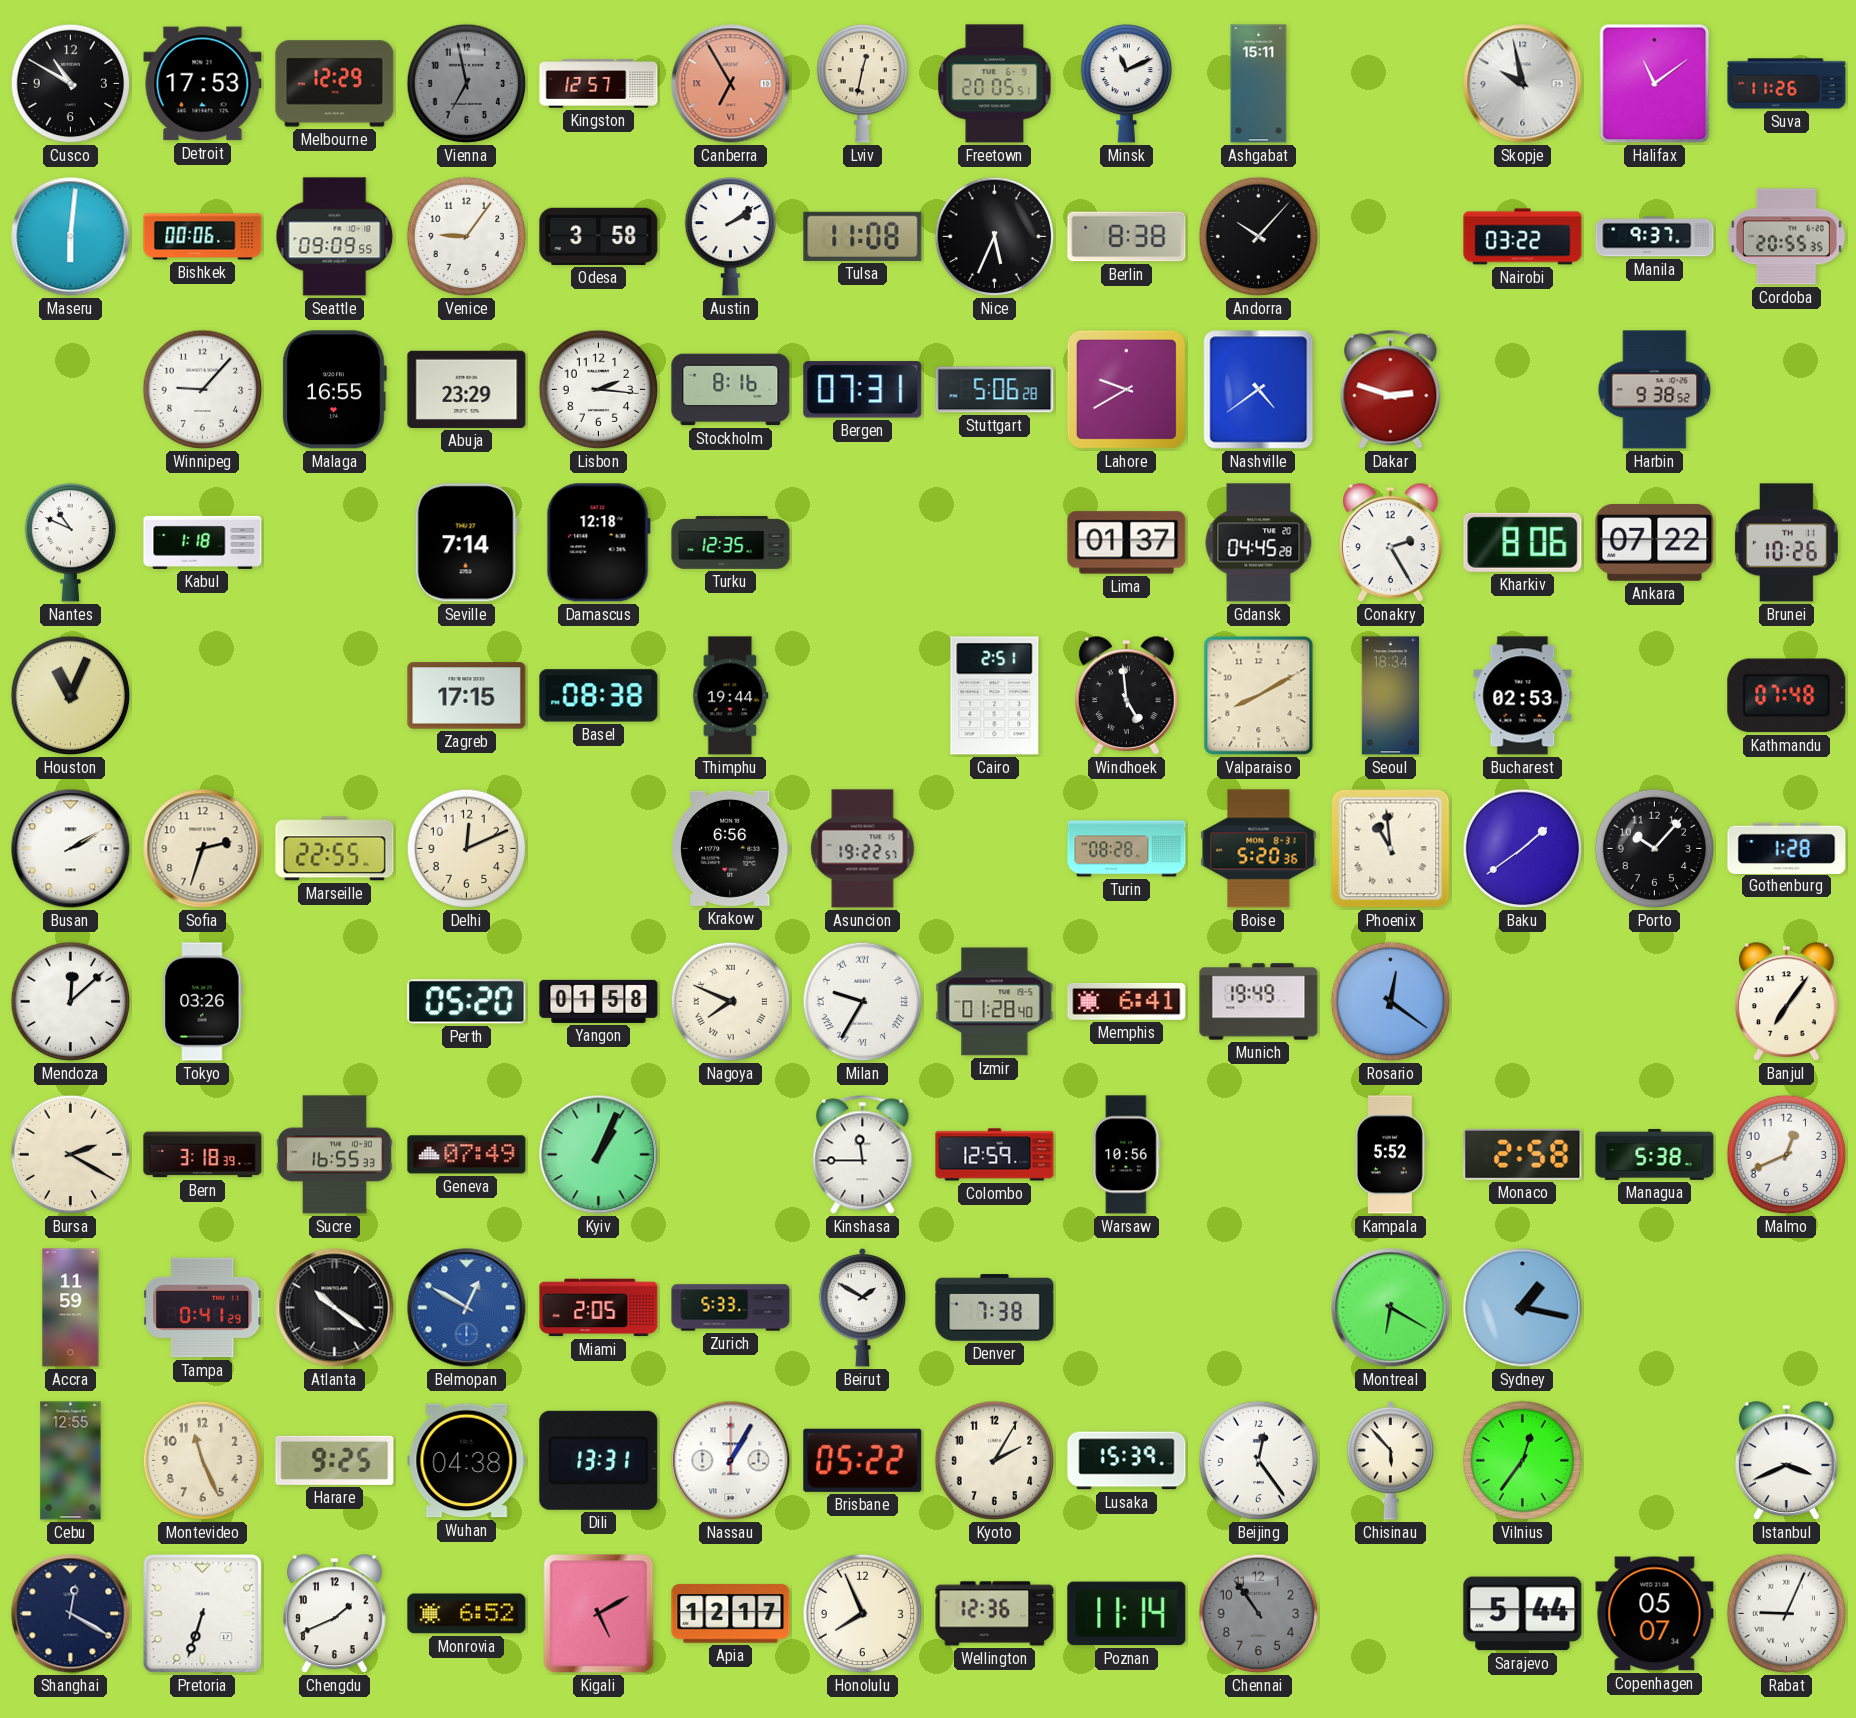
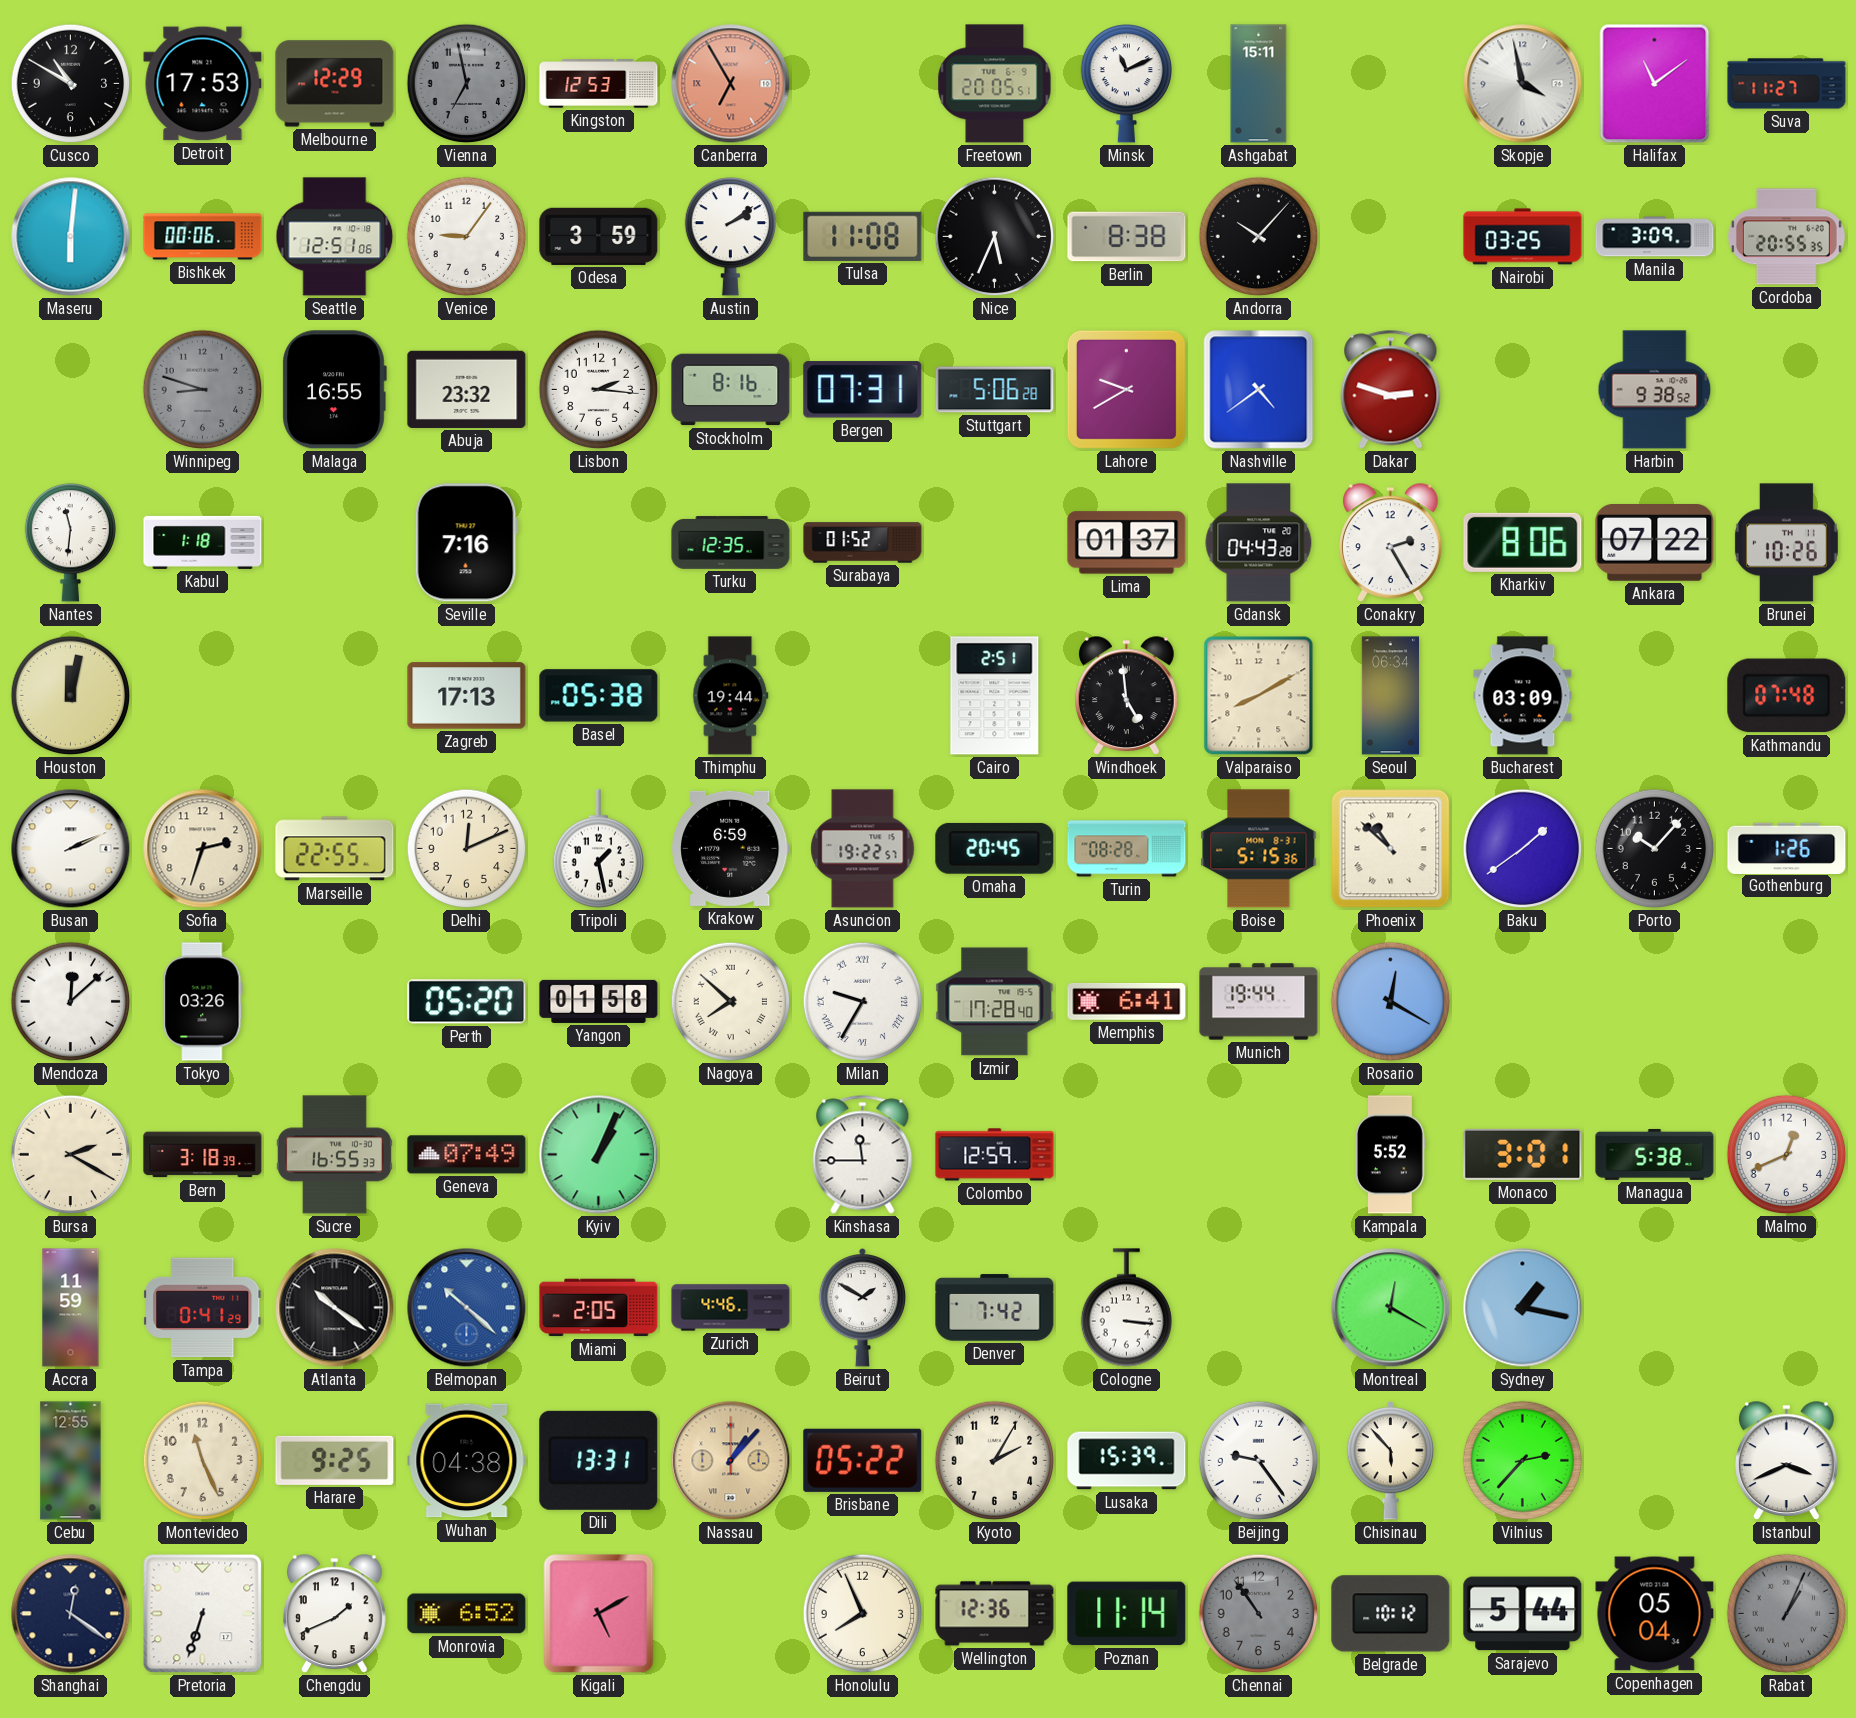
Kingston: 12:57 -> 12:53 (599, 84)
Lviv: 12:32 -> none (862, 84)
Skopje: 9:58 -> 3:58 (1523, 84)
Suva: 11:26 -> 11:27 (1787, 84)
Seattle: 09:09 -> 12:51 (335, 237)
Odesa: 3:58 -> 3:59 (599, 236)
Nairobi: 03:22 -> 03:25 (1523, 237)
Manila: 9:37 -> 3:09 (1655, 237)
Winnipeg: 9:07 -> 8:48 (203, 390)
Winnipeg dial: white -> grey (203, 390)
Abuja: 23:29 -> 23:32 (467, 389)
Nantes: 10:49 -> 11:31 (70, 543)
Seville: 7:14 -> 7:16 (466, 543)
Damascus: 12:18 -> none (598, 543)
Surabaya: none -> 01:52 (863, 543)
Gdansk: 04:45 -> 04:43 (1259, 543)
Houston: 11:04 -> 12:02 (71, 696)
Zagreb: 17:15 -> 17:13 (467, 696)
Basel: 08:38 -> 05:38 (599, 696)
Seoul: 18:34 -> 06:34 (1390, 696)
Bucharest: 02:53 -> 03:09 (1523, 696)
Busan: 2:10 -> 2:11 (71, 849)
Tripoli: none -> 1:28 (598, 849)
Krakow: 6:56 -> 6:59 (731, 848)
Omaha: none -> 20:45 (995, 848)
Boise: 5:20 -> 5:15 (1259, 849)
Phoenix: 10:59 -> 10:52 (1391, 849)
Gothenburg: 1:28 -> 1:26 (1787, 848)
Nagoya: 7:49 -> 7:52 (731, 1002)
Izmir: 01:28 -> 17:28 (995, 1002)
Munich: 19:49 -> 19:44 (1259, 1002)
Rosario: 12:21 -> 12:20 (1391, 1002)
Banjul: 7:06 -> none (1787, 1002)
Warsaw: 10:56 -> none (1127, 1155)
Monaco: 2:58 -> 3:01 (1523, 1154)
Belmopan: 12:50 -> 10:22 (467, 1308)
Zurich: 5:33 -> 4:46 (731, 1308)
Denver: 7:38 -> 7:42 (995, 1308)
Cologne: none -> 3:16 (1126, 1308)
Montreal: 6:20 -> 12:20 (1391, 1308)
Nassau: 1:05 -> 1:07 (731, 1461)
Nassau dial: white -> champagne (731, 1461)
Beijing: 12:24 -> 9:24 (1259, 1461)
Vilnius: 12:36 -> 2:37 (1523, 1461)
Shanghai: 12:20 -> 12:21 (71, 1614)
Apia: 12:17 -> none (731, 1614)
Belgrade: none -> 10:12 (1391, 1614)
Copenhagen: 05:07 -> 05:04 (1655, 1614)
Rabat: 9:04 -> 1:04 (1787, 1614)
Rabat dial: white -> grey (1787, 1614)
